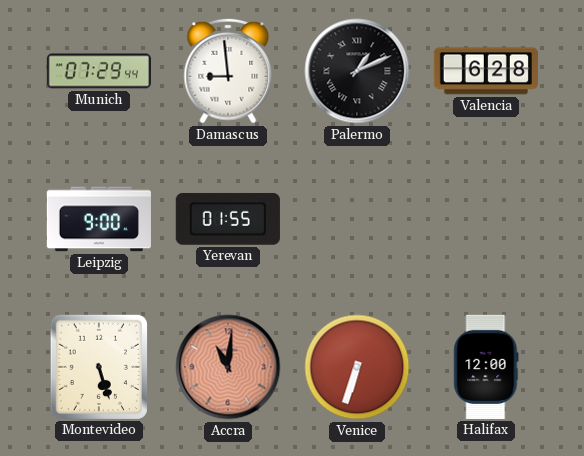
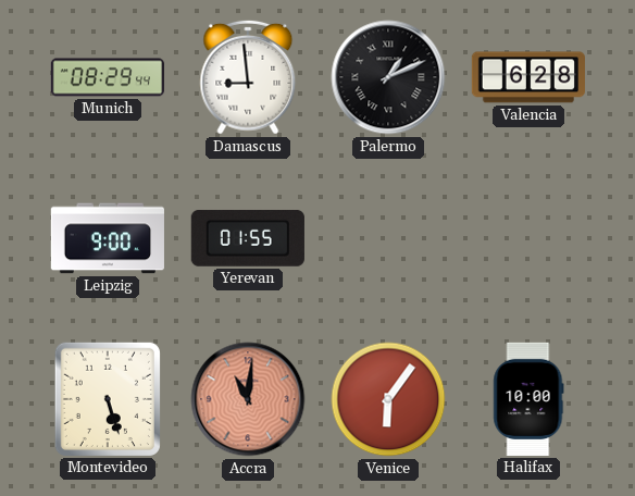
Munich: 07:29 -> 08:29 (107, 77)
Venice: 6:33 -> 6:06 (388, 399)
Halifax: 12:00 -> 10:00 (528, 399)
